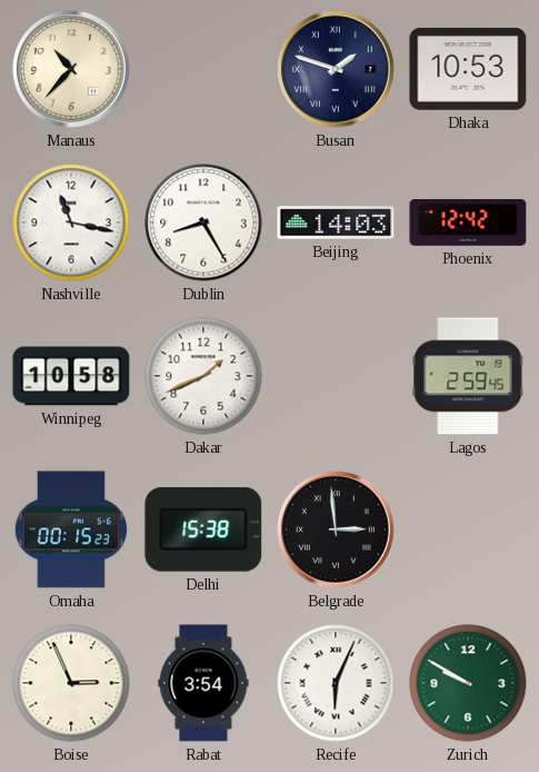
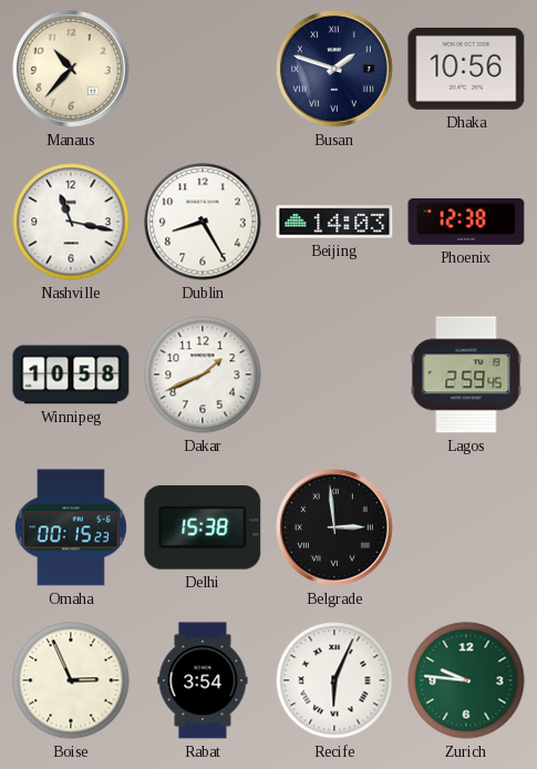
Dhaka: 10:53 -> 10:56 (466, 69)
Phoenix: 12:42 -> 12:38 (466, 223)
Zurich: 9:50 -> 9:46 (466, 680)
